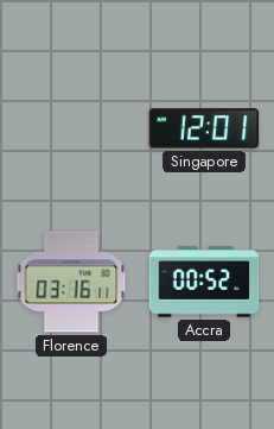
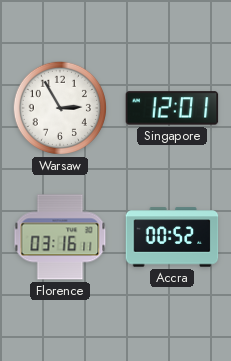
Warsaw: none -> 2:55 (60, 108)
